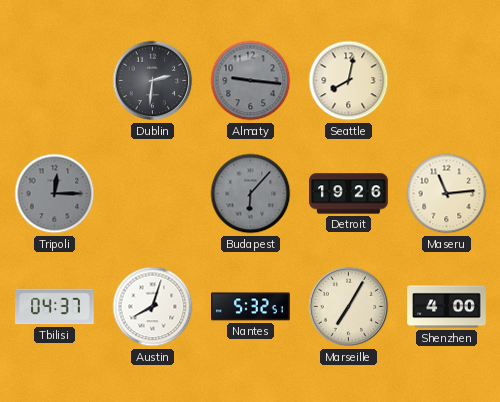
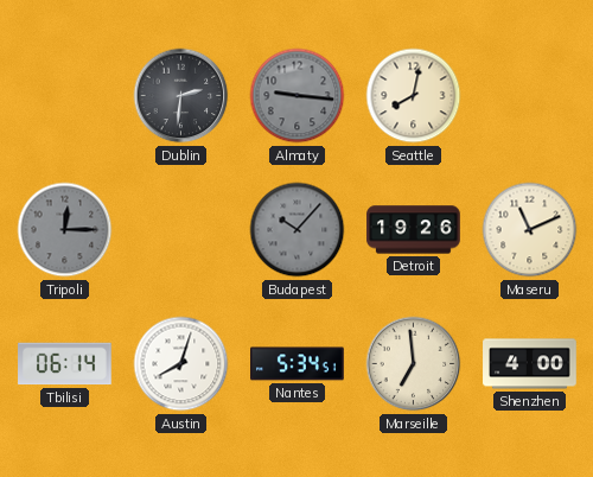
Budapest: 6:07 -> 10:07 (298, 230)
Maseru: 11:14 -> 11:11 (530, 230)
Tbilisi: 04:37 -> 06:14 (65, 364)
Nantes: 5:32 -> 5:34 (298, 364)
Marseille: 7:05 -> 6:59 (414, 364)
